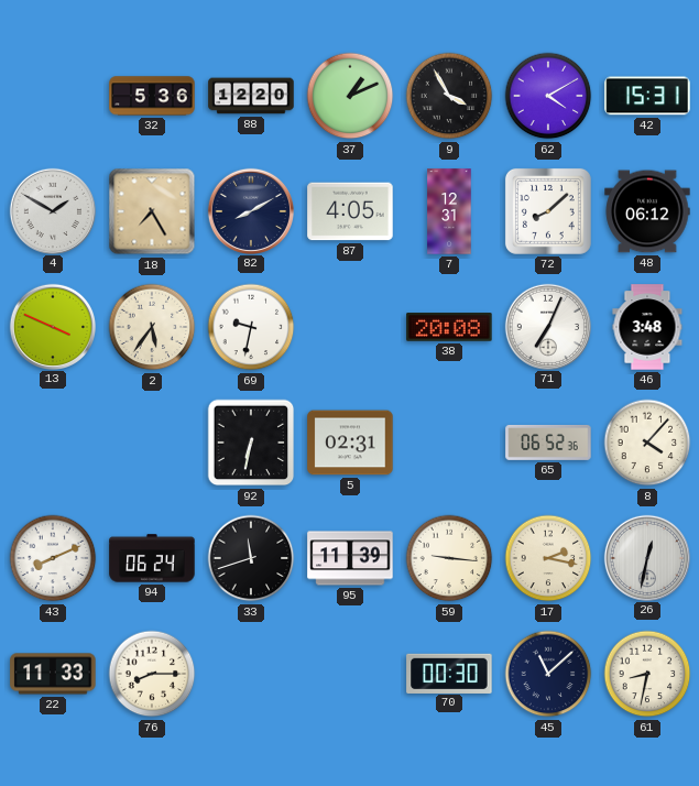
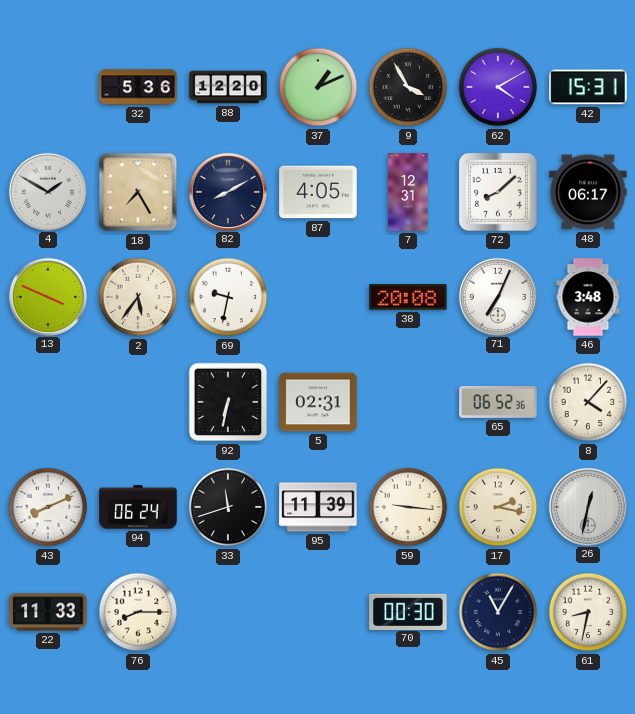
48: 06:12 -> 06:17 (588, 192)
45: 11:08 -> 11:05 (498, 612)
